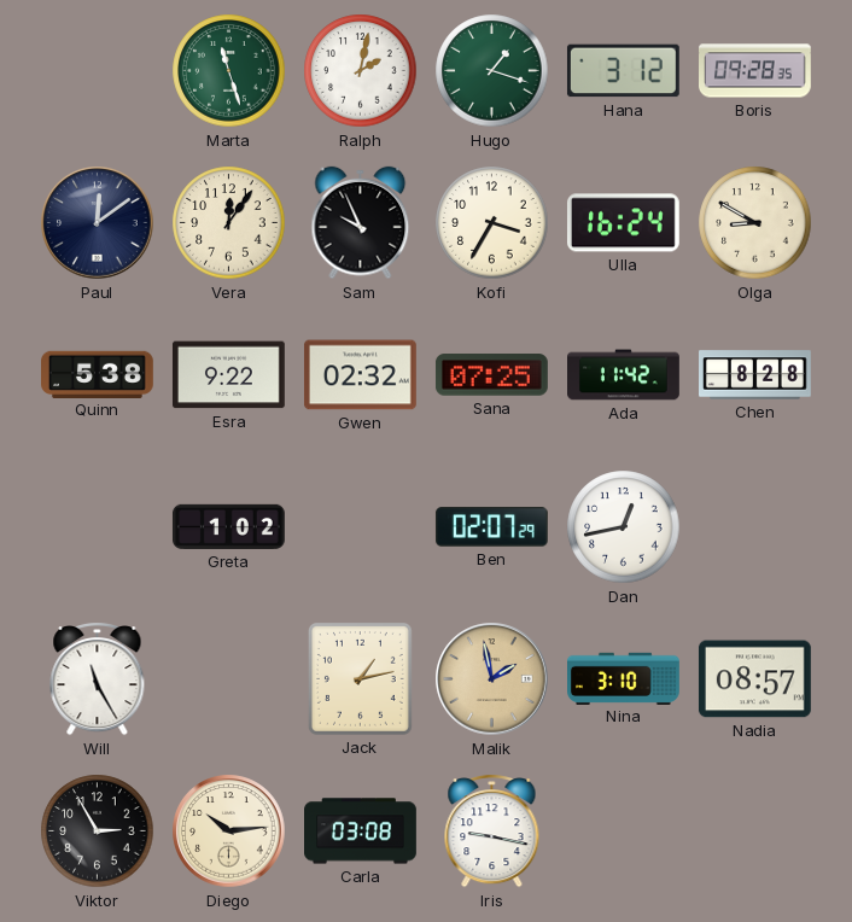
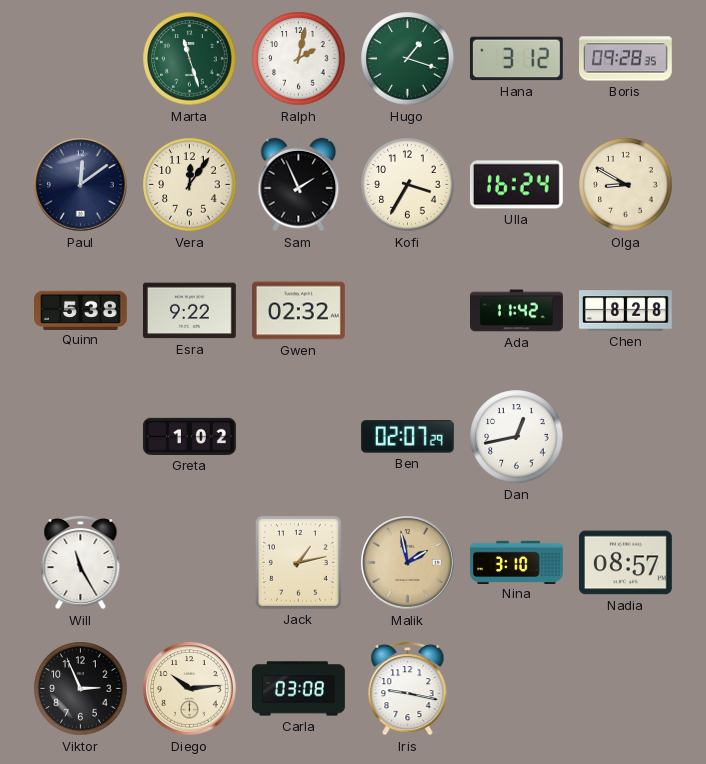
Sam: 9:56 -> 1:56 (299, 185)
Sana: 07:25 -> none (491, 375)
Viktor: 2:55 -> 2:56 (81, 689)
